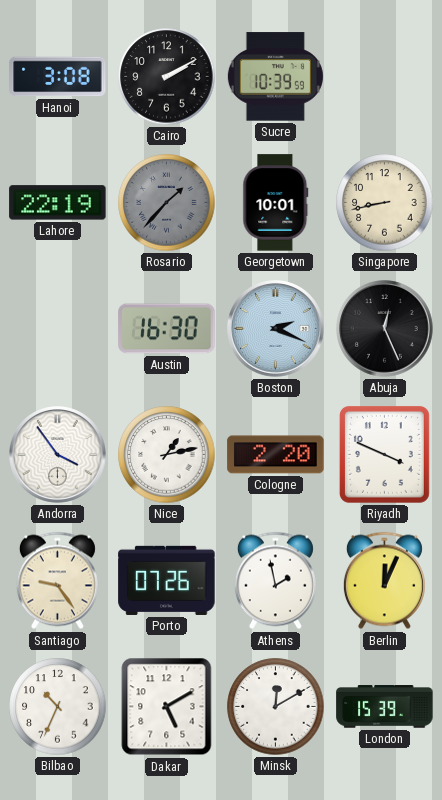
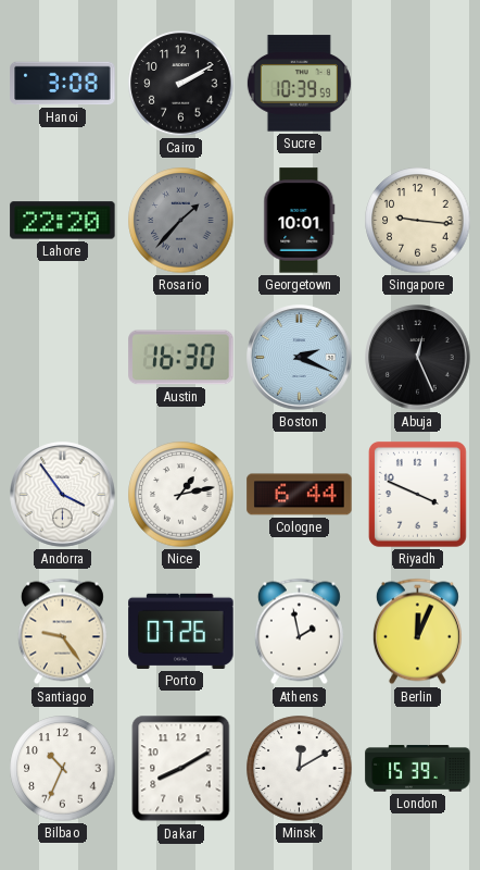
Lahore: 22:19 -> 22:20 (63, 221)
Singapore: 8:43 -> 9:16 (418, 221)
Cologne: 2:20 -> 6:44 (300, 495)
Dakar: 5:10 -> 8:10 (181, 769)
